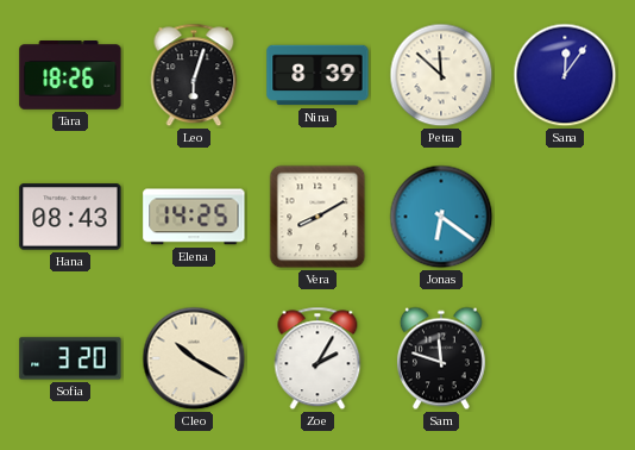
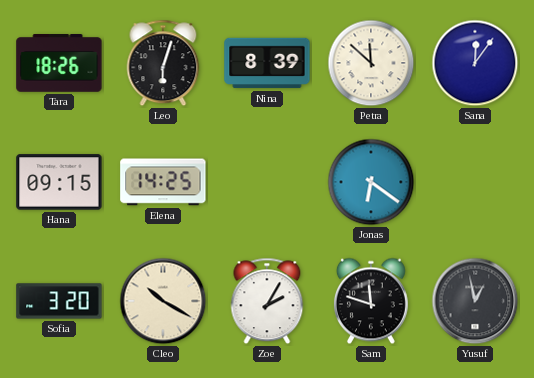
Hana: 08:43 -> 09:15 (59, 182)
Vera: 8:10 -> none (317, 217)
Yusuf: none -> 12:58 (475, 301)
